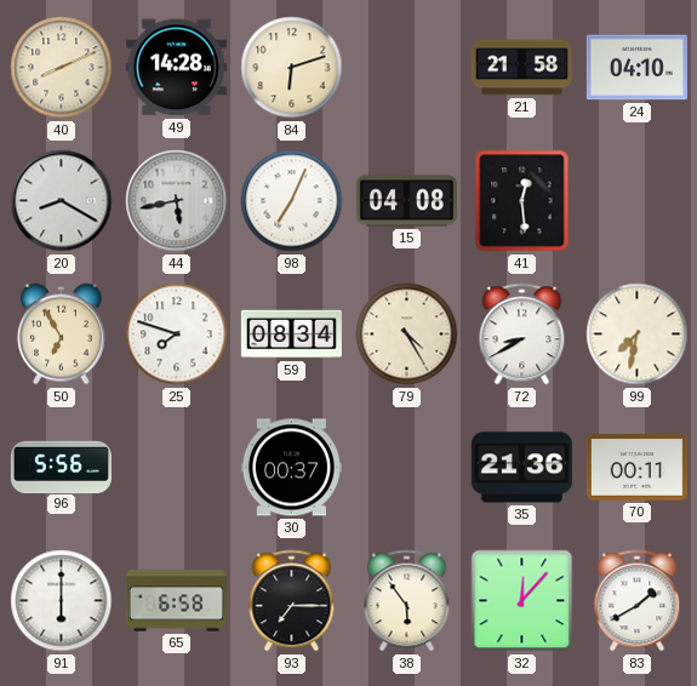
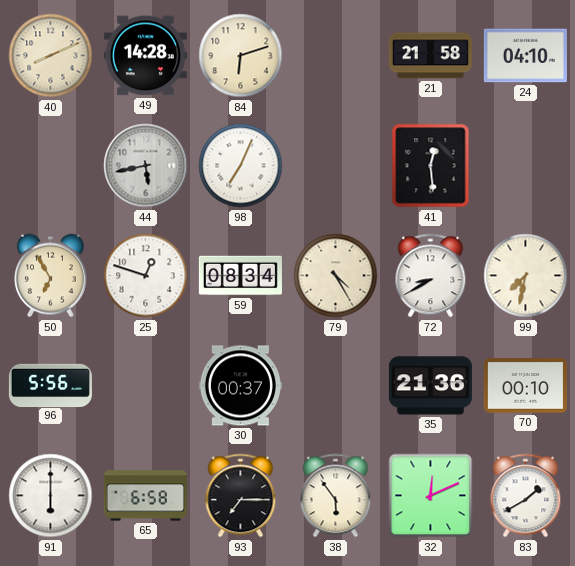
20: 8:20 -> none (62, 201)
15: 04:08 -> none (406, 201)
25: 7:48 -> 12:48 (146, 276)
70: 00:11 -> 00:10 (525, 386)
32: 12:07 -> 12:11 (431, 496)
